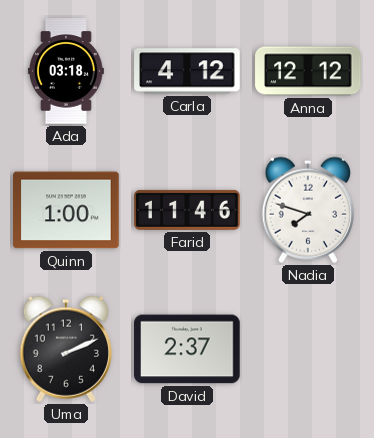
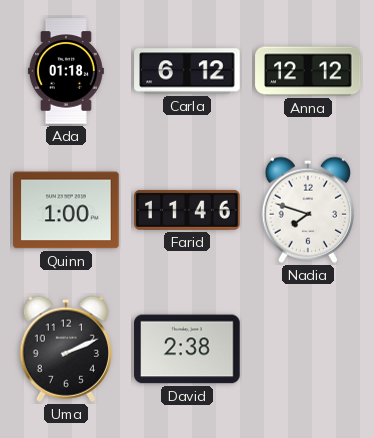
Ada: 03:18 -> 01:18 (66, 71)
Carla: 4:12 -> 6:12 (187, 71)
David: 2:37 -> 2:38 (187, 349)
